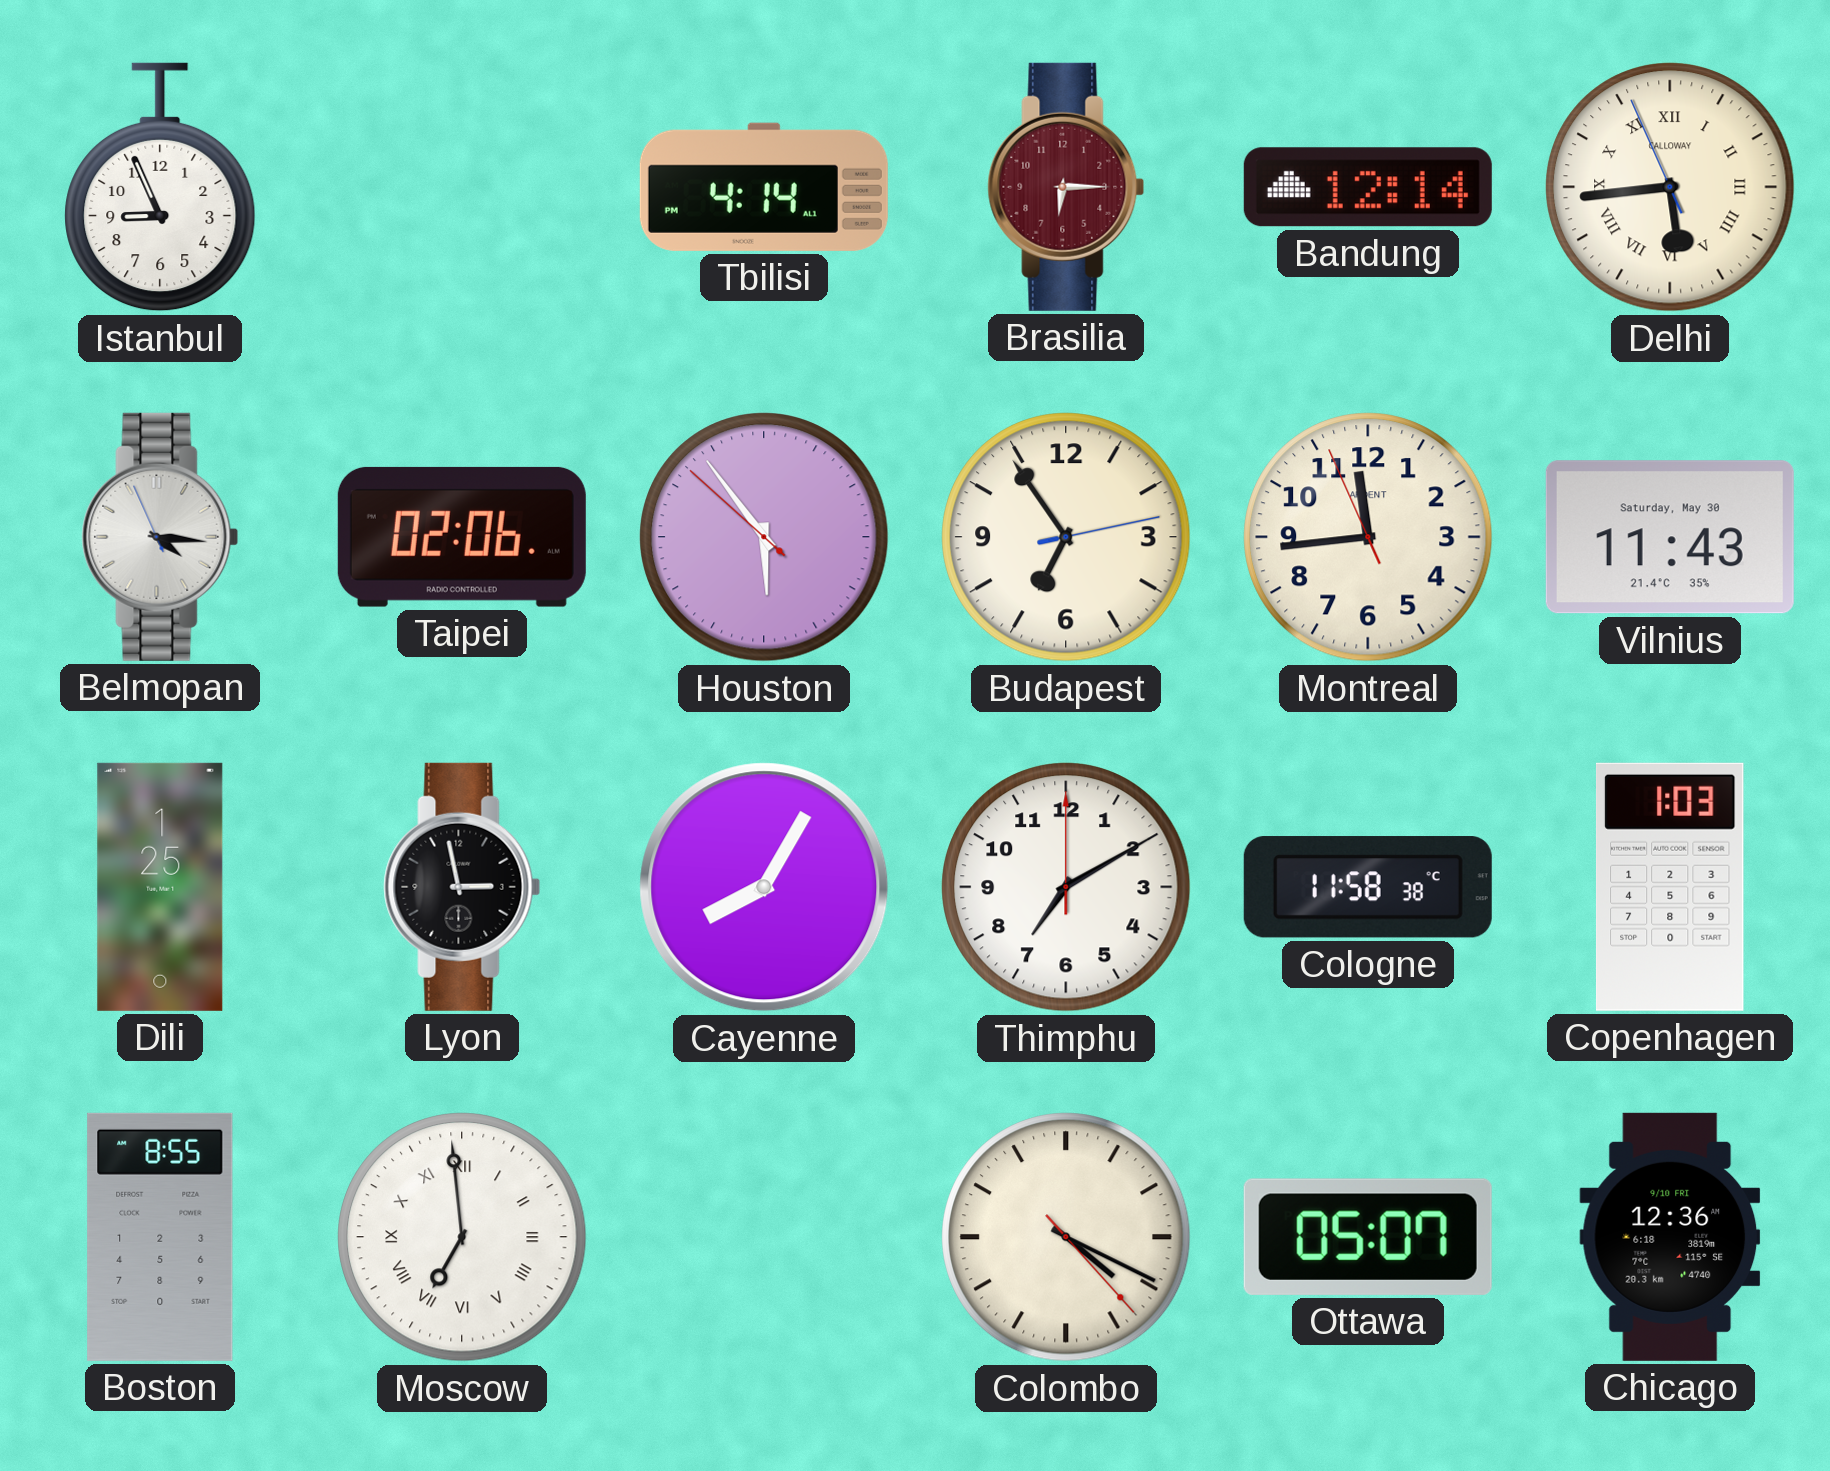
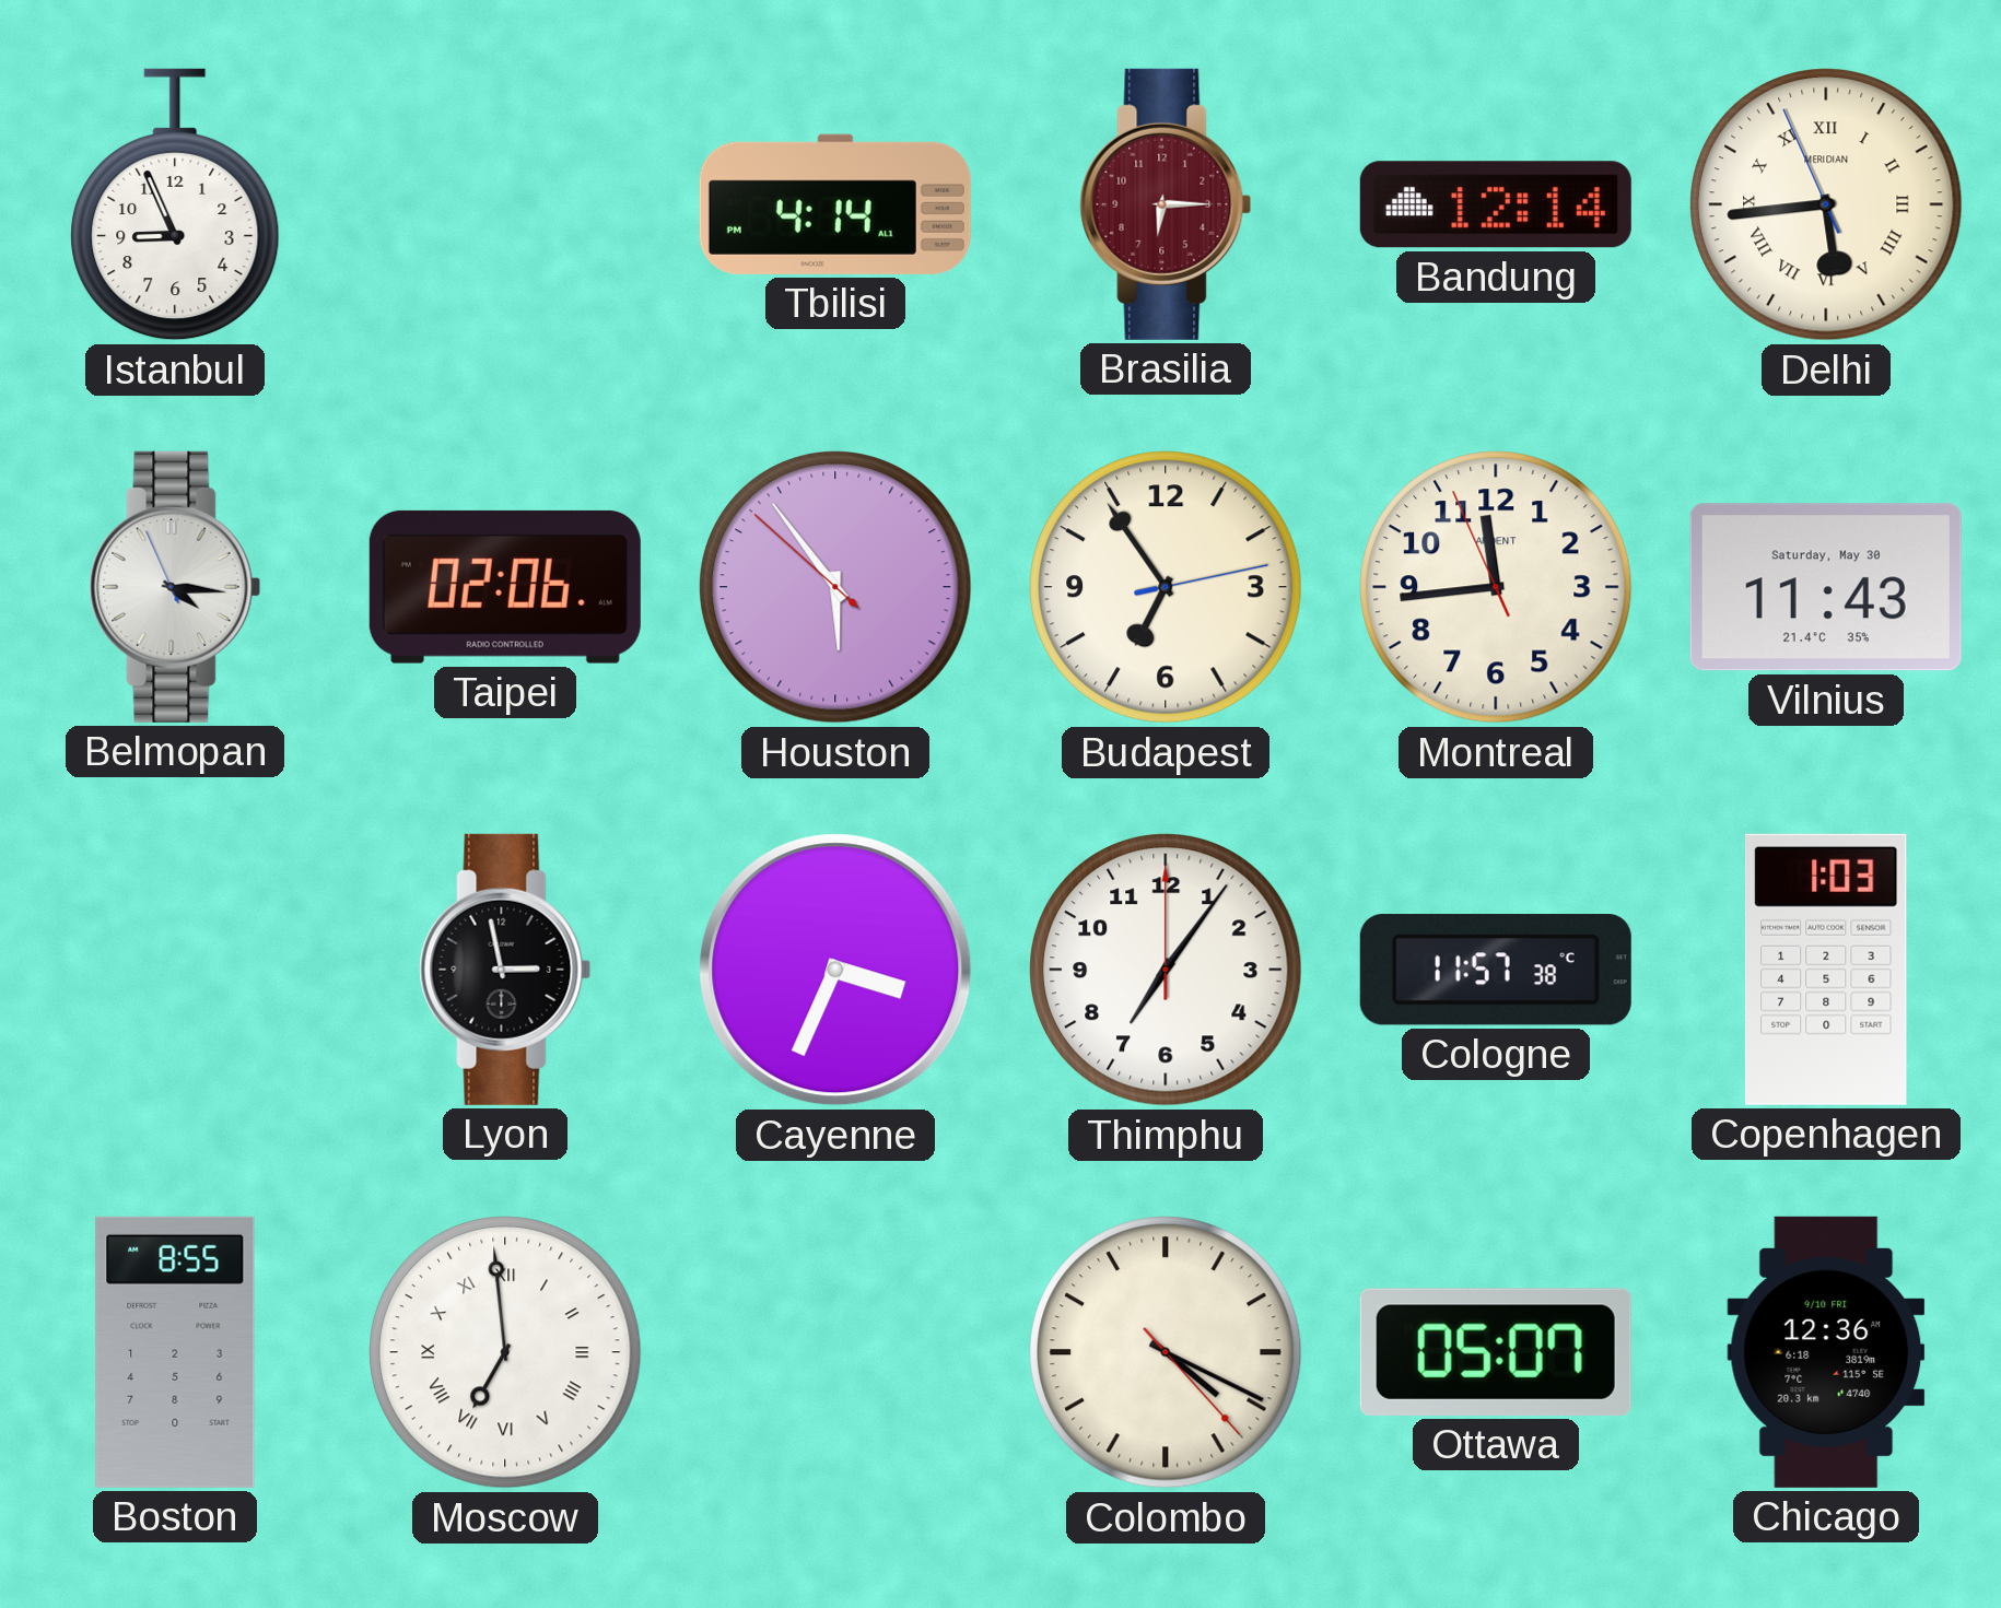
Delhi brand: CALLOWAY -> MERIDIAN (1826, 204)
Dili: 1:25 -> none (160, 887)
Cayenne: 8:05 -> 3:34 (835, 970)
Thimphu: 7:10 -> 7:06 (1166, 970)
Cologne: 11:58 -> 11:57 (1496, 970)
